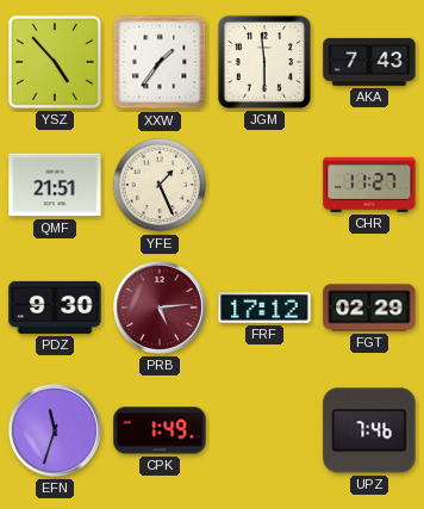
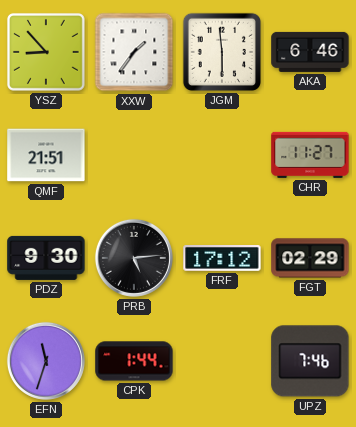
YSZ: 4:53 -> 8:53 (46, 52)
AKA: 7:43 -> 6:46 (310, 52)
YFE: 1:26 -> none (160, 185)
PRB dial: burgundy -> black (134, 258)
CPK: 1:49 -> 1:44 (134, 361)
